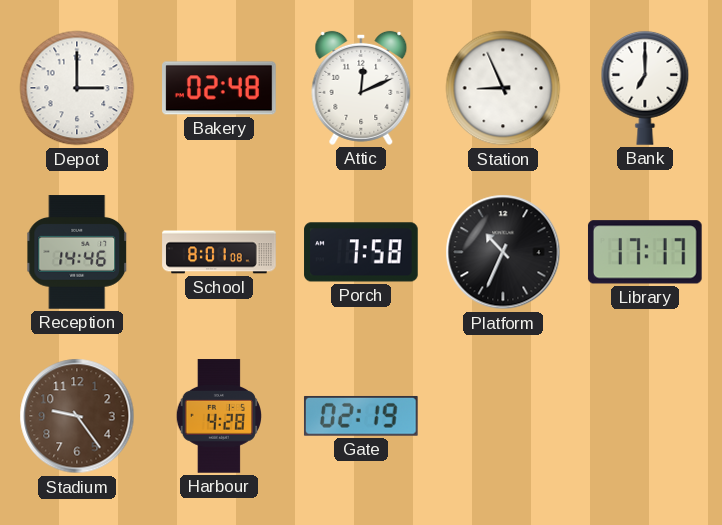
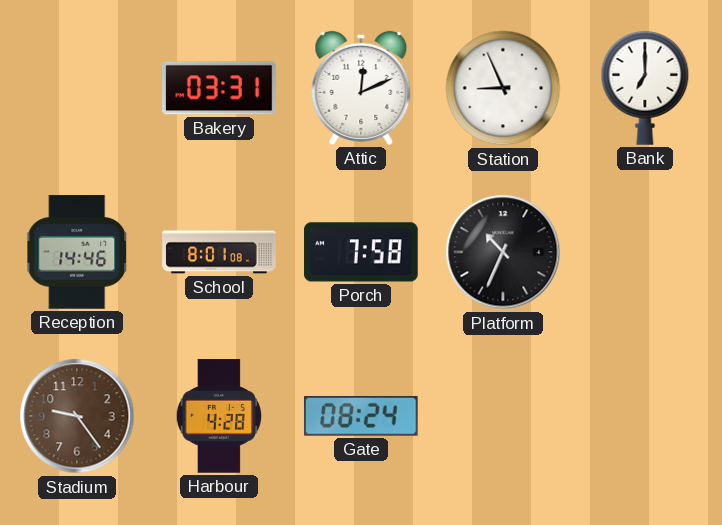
Depot: 3:00 -> none (77, 88)
Bakery: 02:48 -> 03:31 (219, 88)
Library: 17:17 -> none (645, 252)
Gate: 02:19 -> 08:24 (361, 416)
